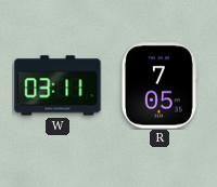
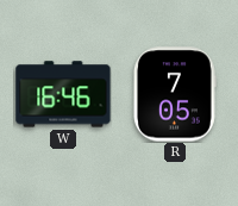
W: 03:11 -> 16:46 (63, 94)
